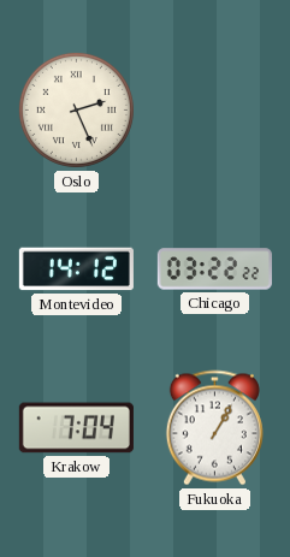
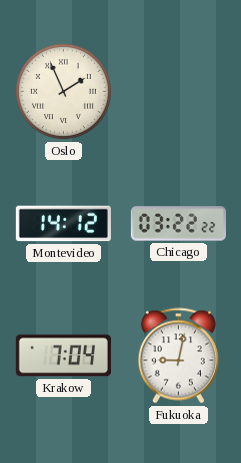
Oslo: 2:26 -> 1:56 (63, 91)
Fukuoka: 1:05 -> 9:02 (178, 356)
